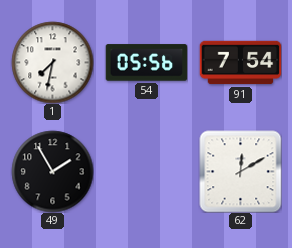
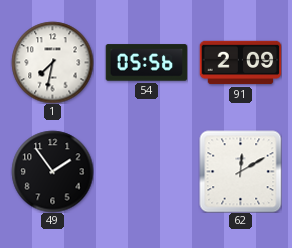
91: 7:54 -> 2:09 (240, 63)
49: 1:55 -> 1:54 (52, 171)
